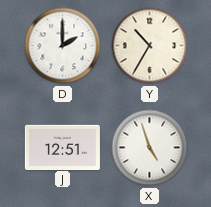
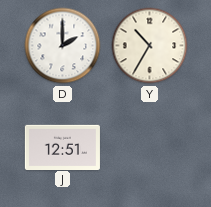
X: 4:57 -> none (150, 148)
